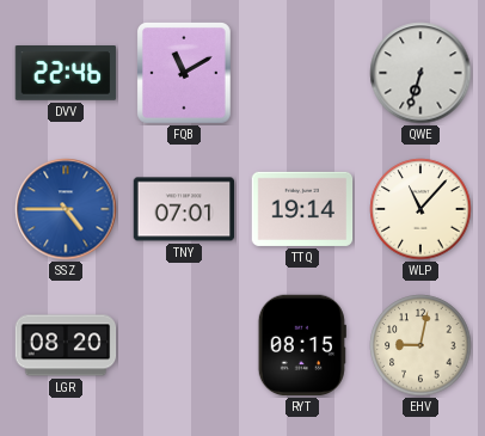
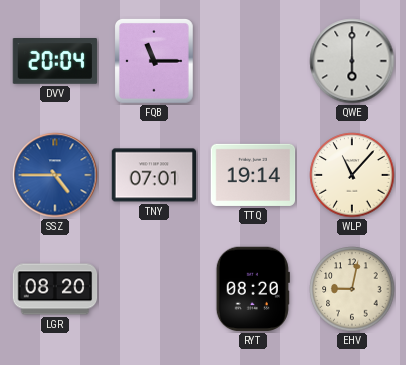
DVV: 22:46 -> 20:04 (55, 62)
FQB: 11:10 -> 11:15 (155, 62)
QWE: 6:33 -> 6:00 (352, 61)
RYT: 08:15 -> 08:20 (253, 289)
